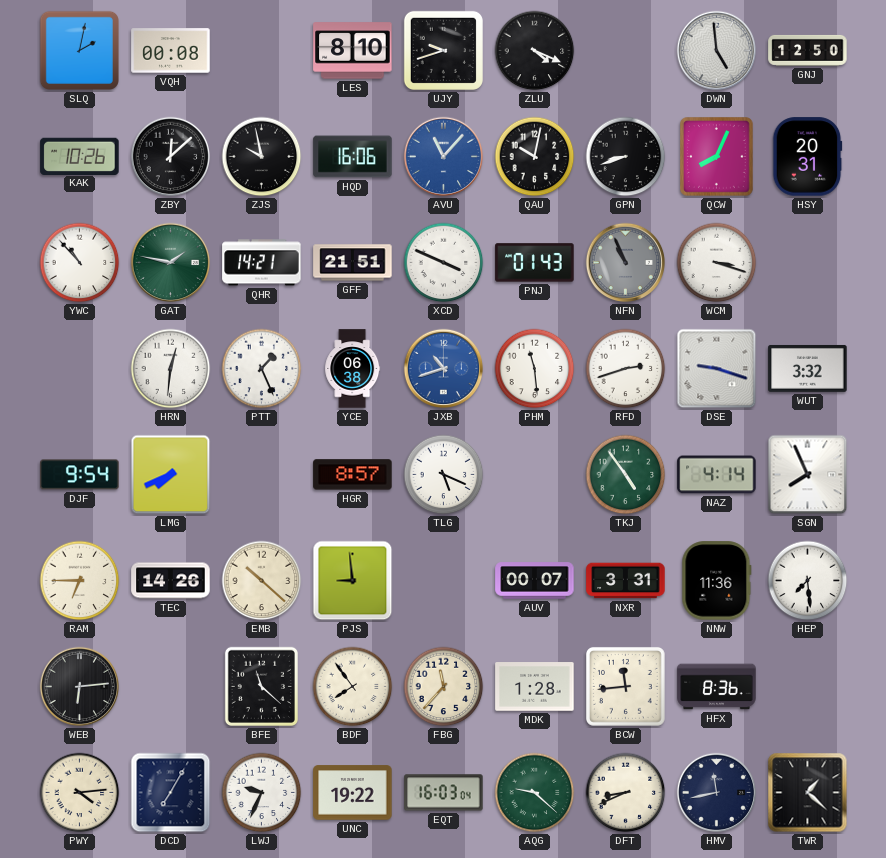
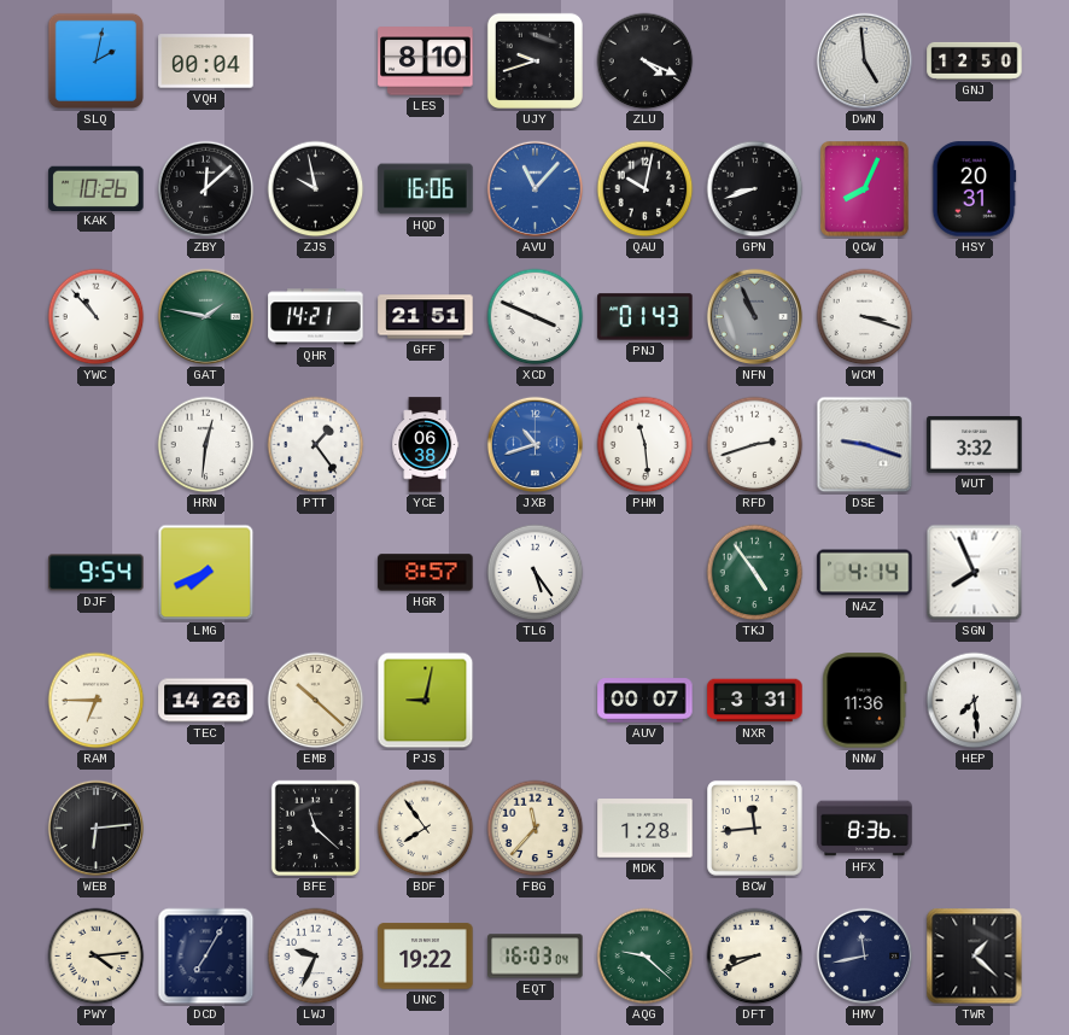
VQH: 00:08 -> 00:04 (206, 62)
PTT: 1:26 -> 1:24 (316, 445)
TLG: 5:19 -> 5:24 (536, 573)
PJS: 8:59 -> 9:02 (426, 701)
